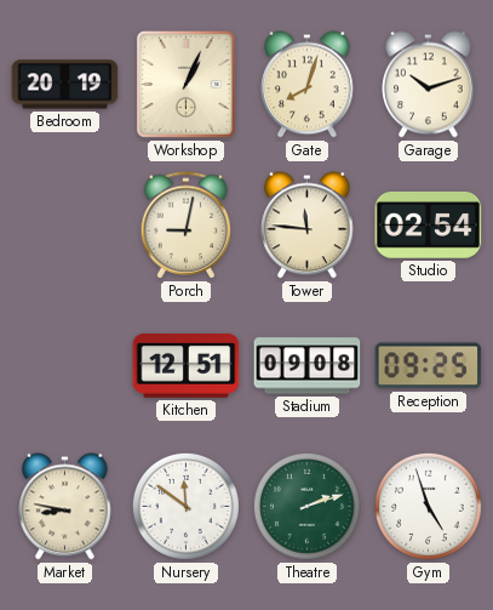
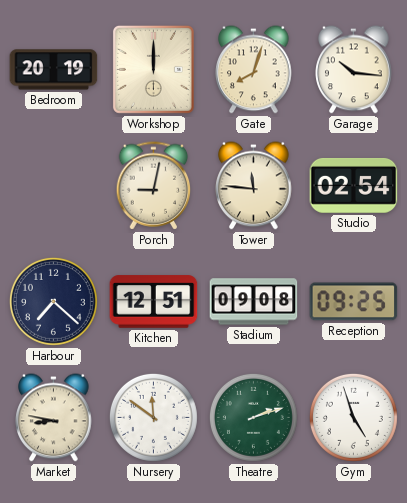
Workshop: 1:04 -> 12:00 (153, 69)
Garage: 10:12 -> 10:16 (354, 70)
Harbour: none -> 7:22 (53, 301)
